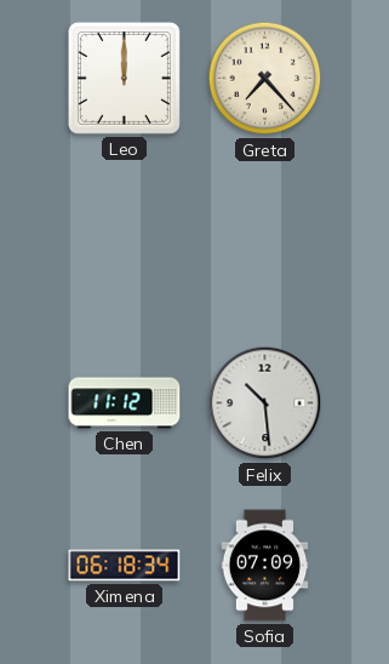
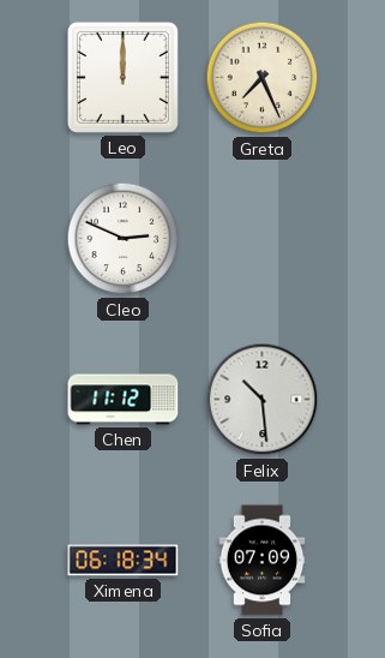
Greta: 7:23 -> 7:26 (263, 78)
Cleo: none -> 2:49 (124, 239)
